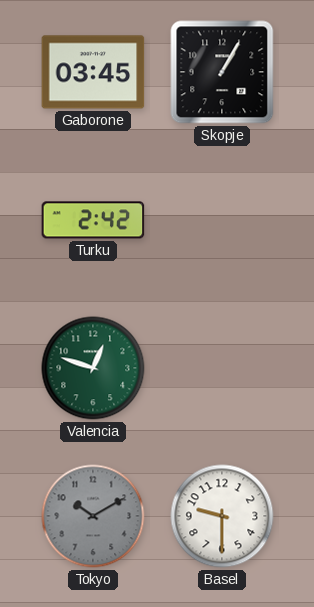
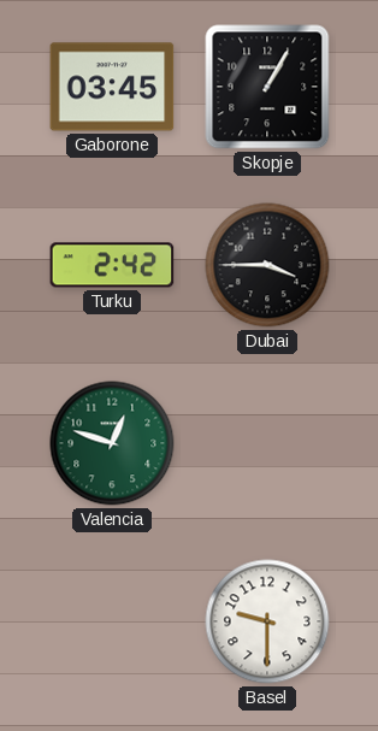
Dubai: none -> 3:45 (267, 265)
Tokyo: 10:10 -> none (93, 516)
